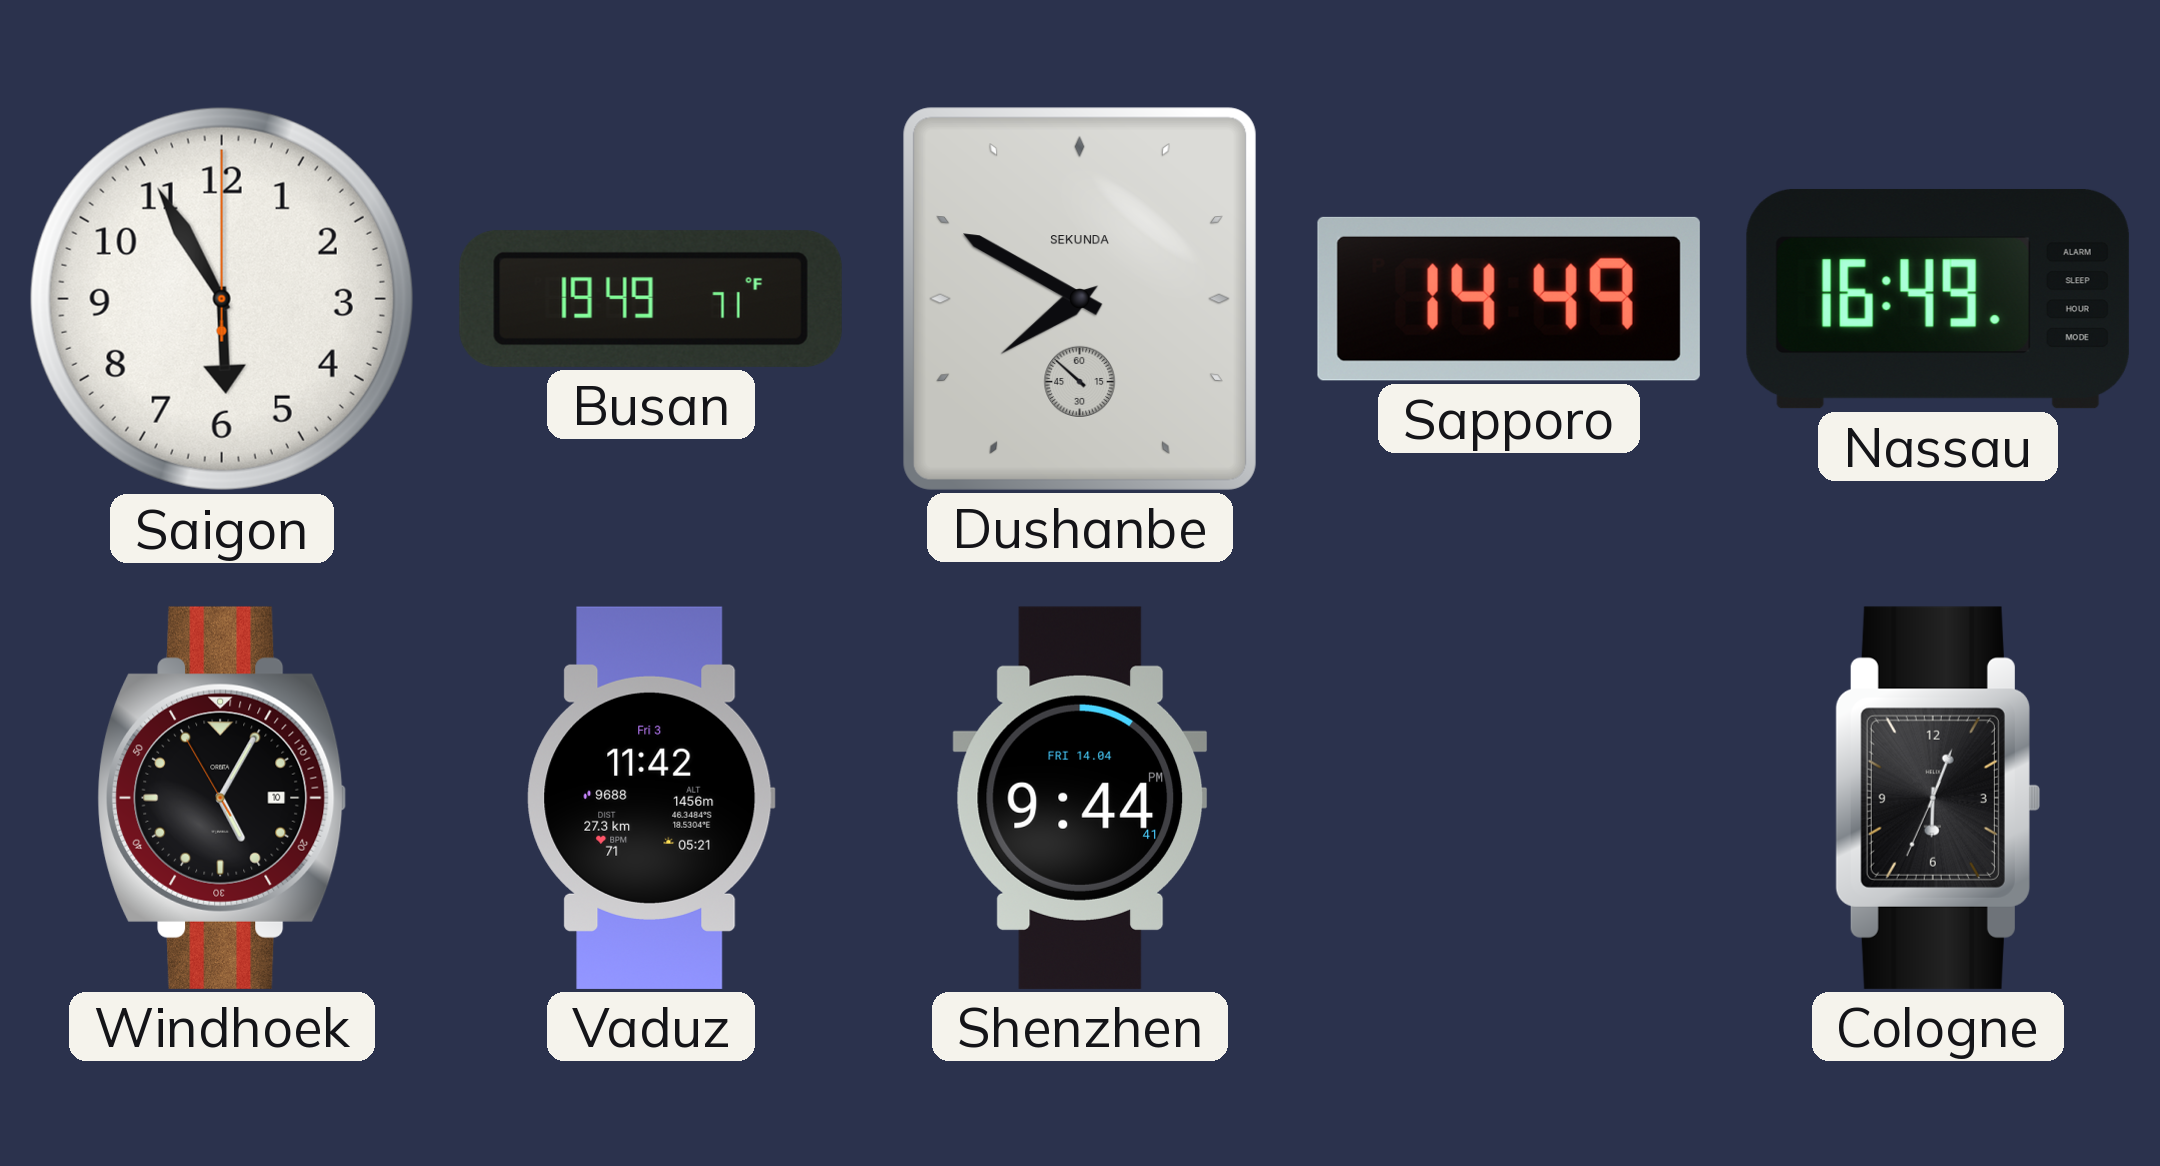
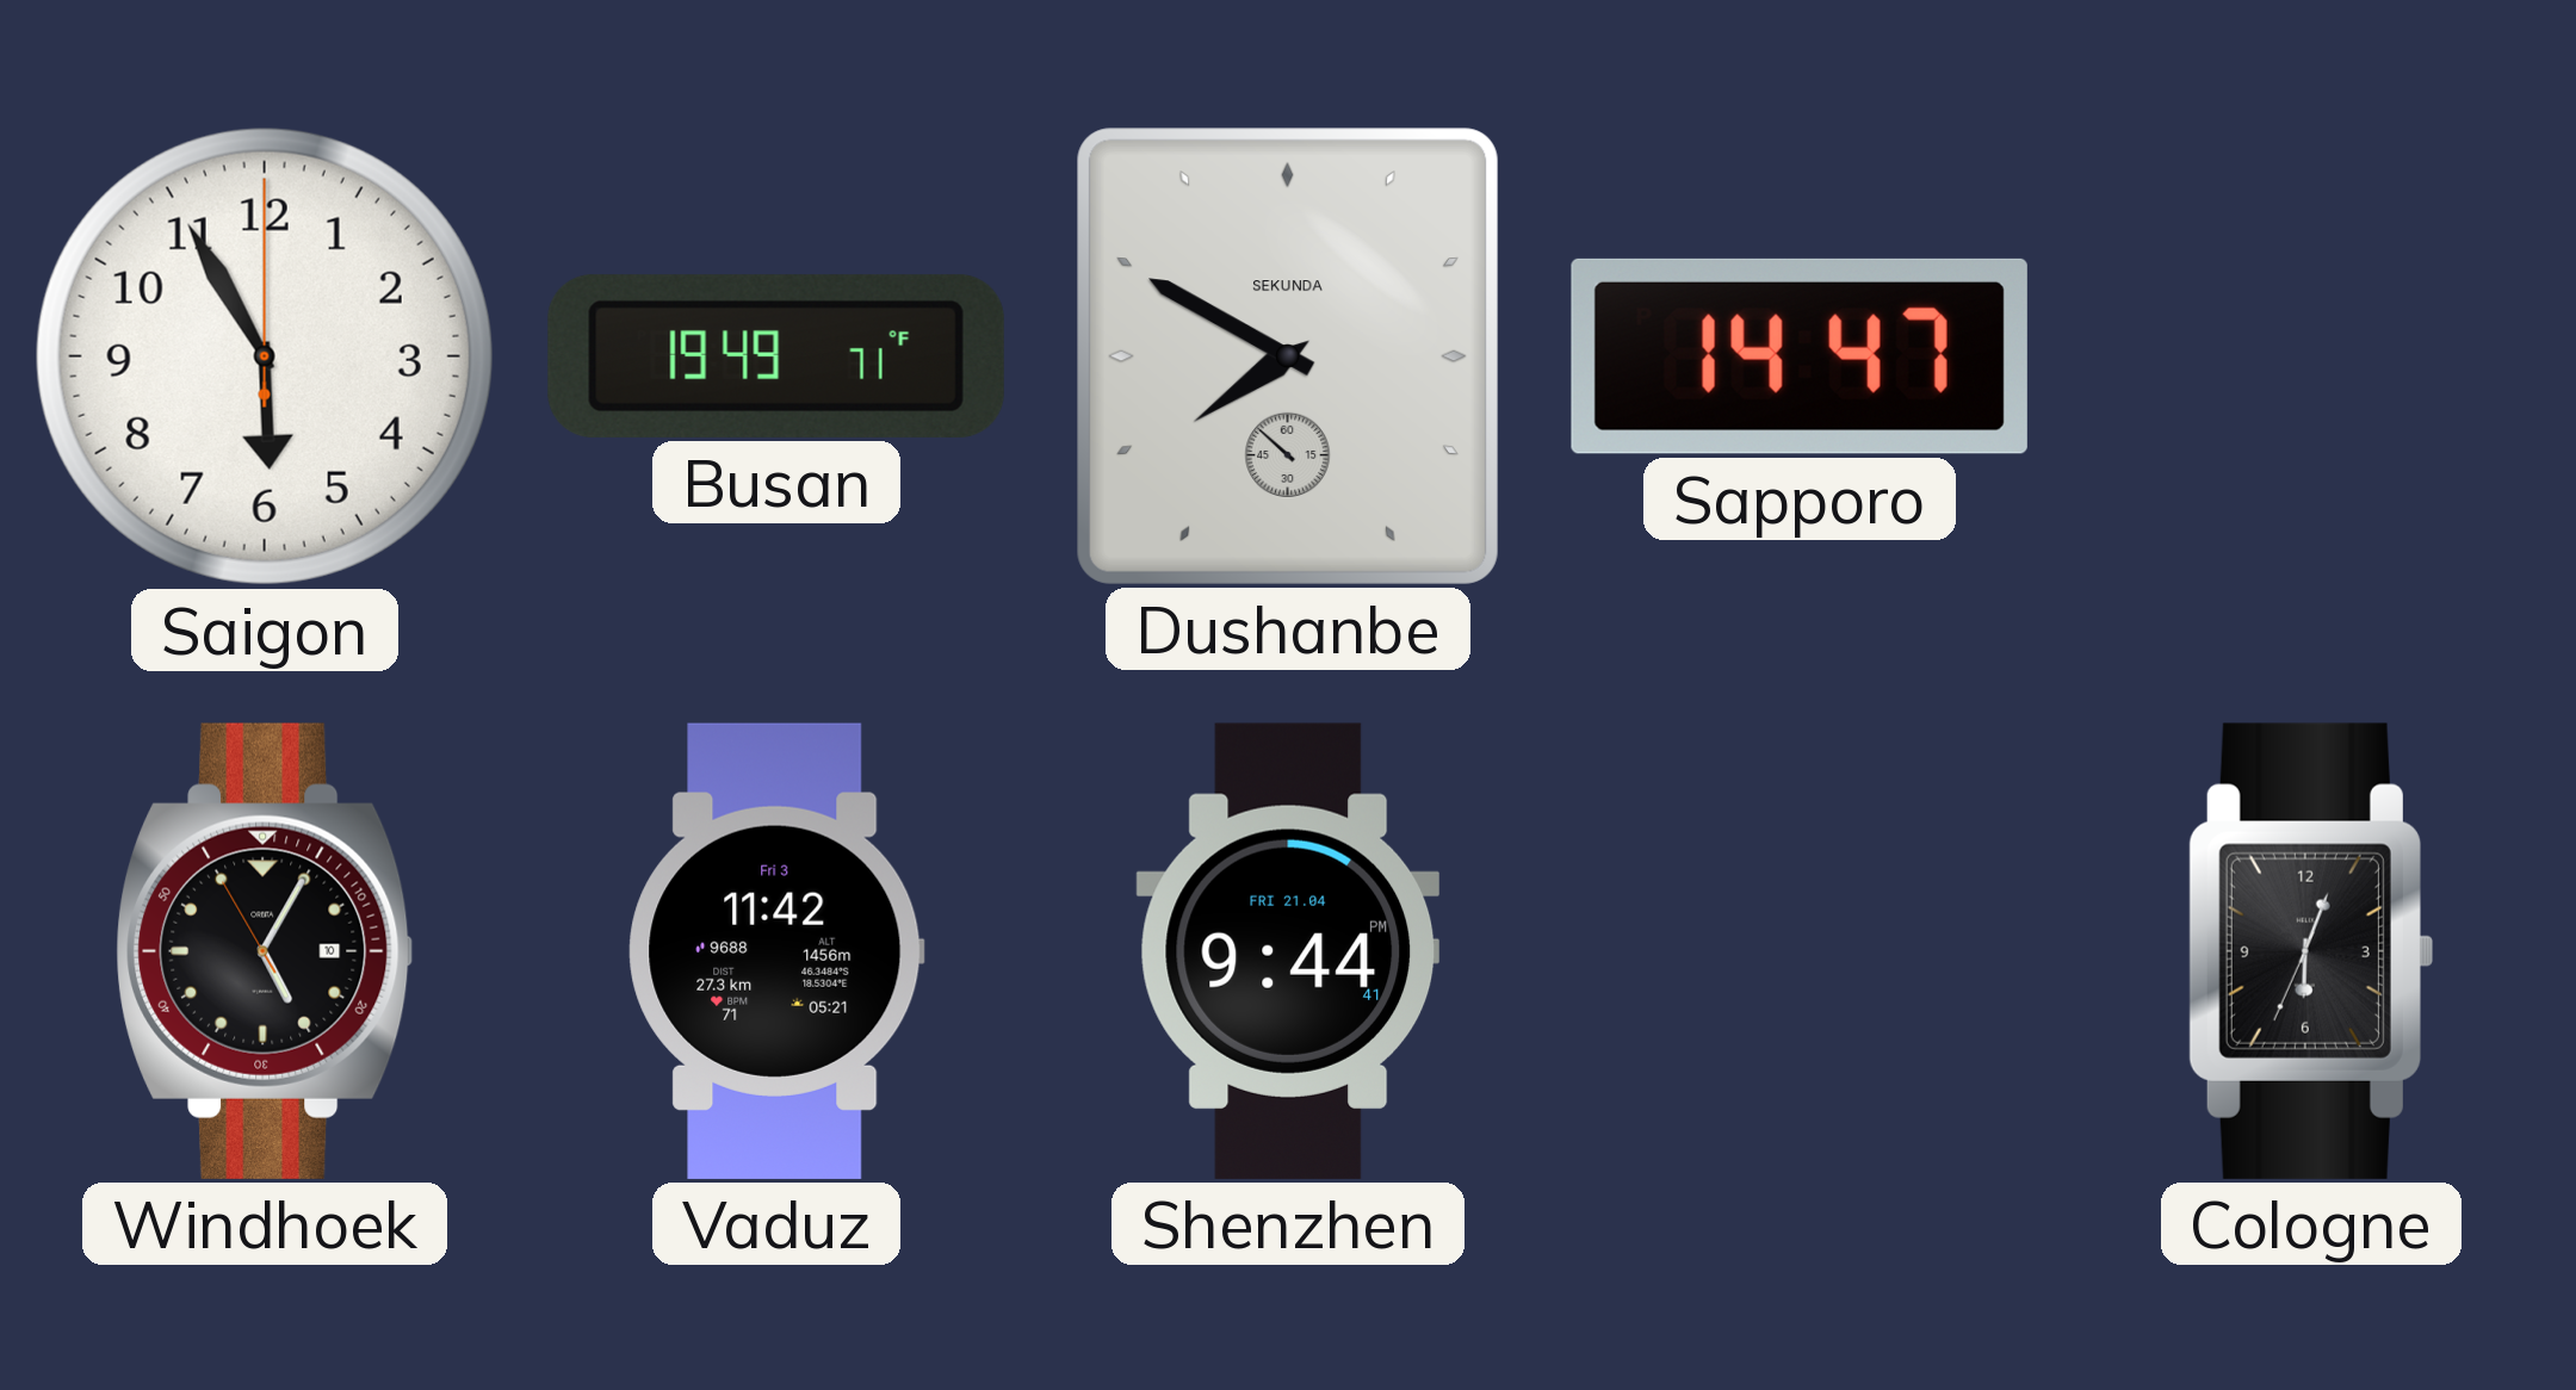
Sapporo: 14:49 -> 14:47 (1800, 356)
Nassau: 16:49 -> none (1938, 299)
Shenzhen date: FRI 14.04 -> FRI 21.04 (1288, 951)
